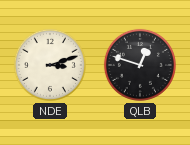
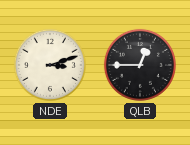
QLB: 12:48 -> 12:45 (140, 65)
